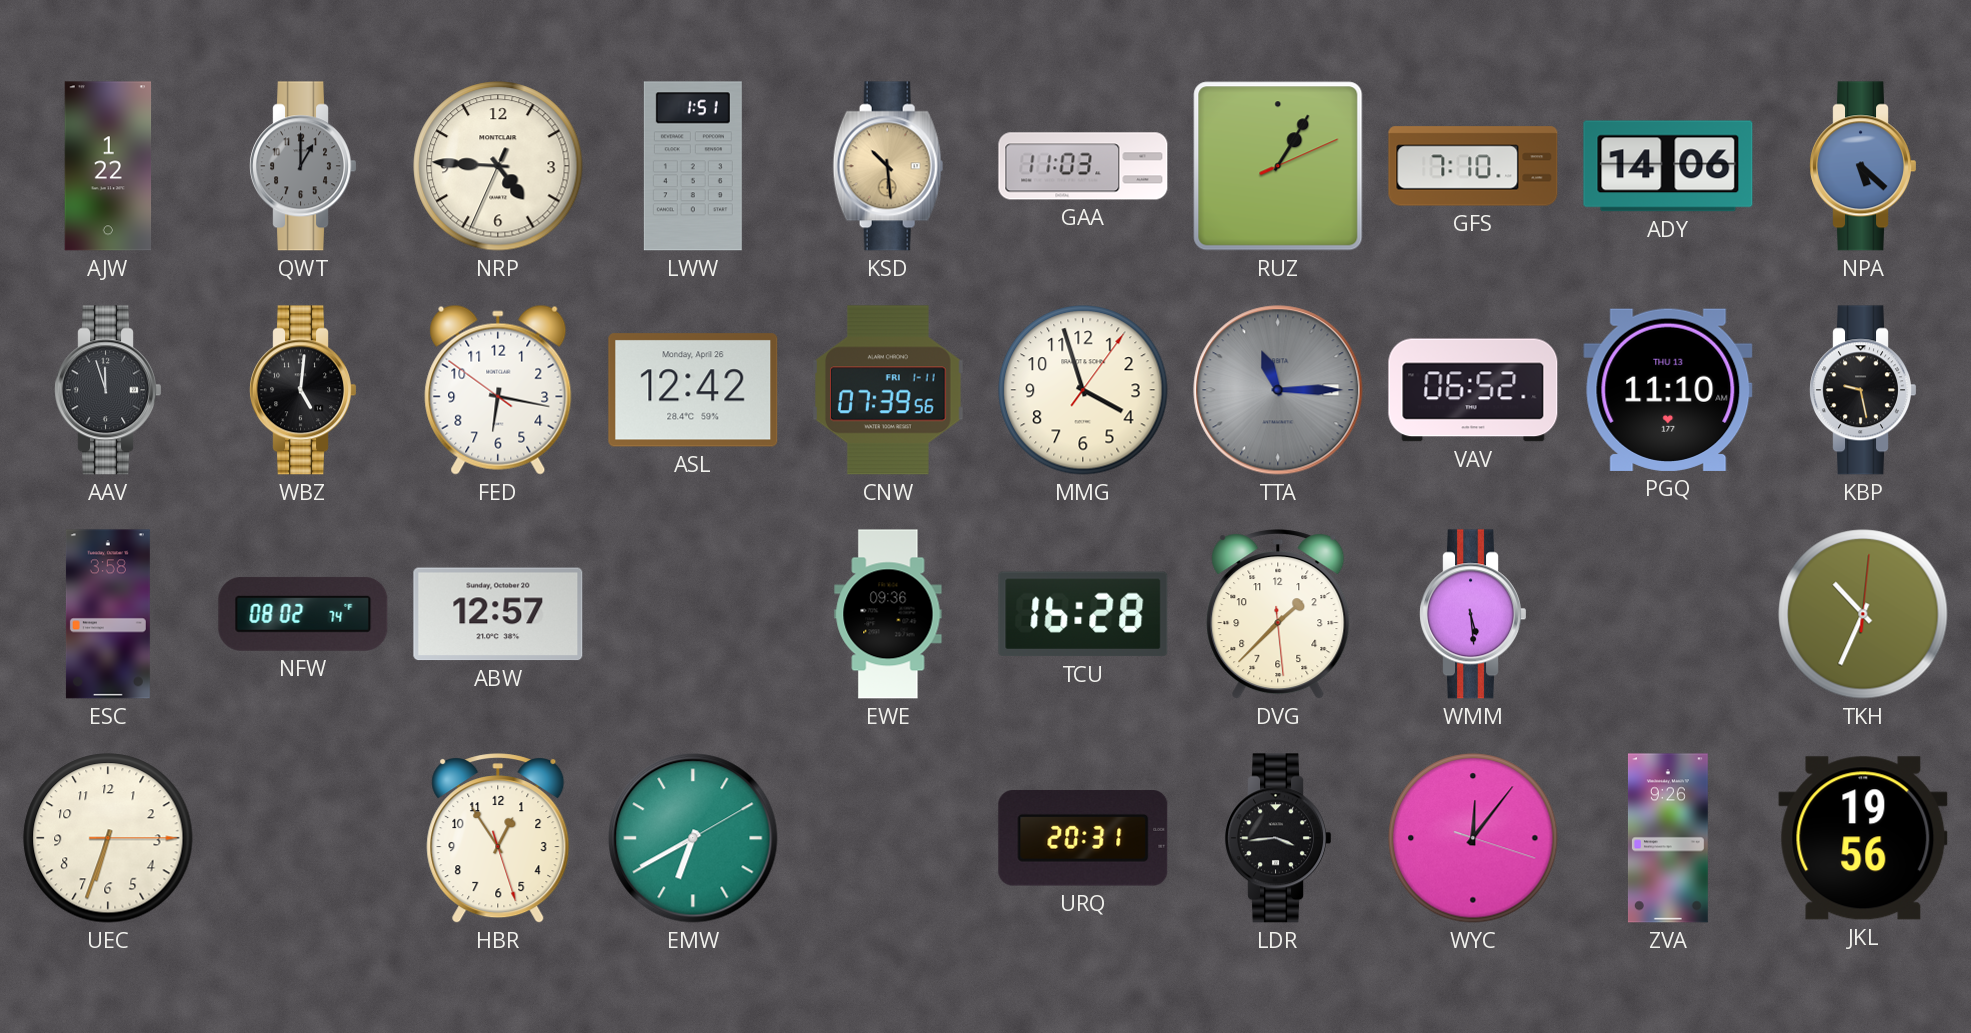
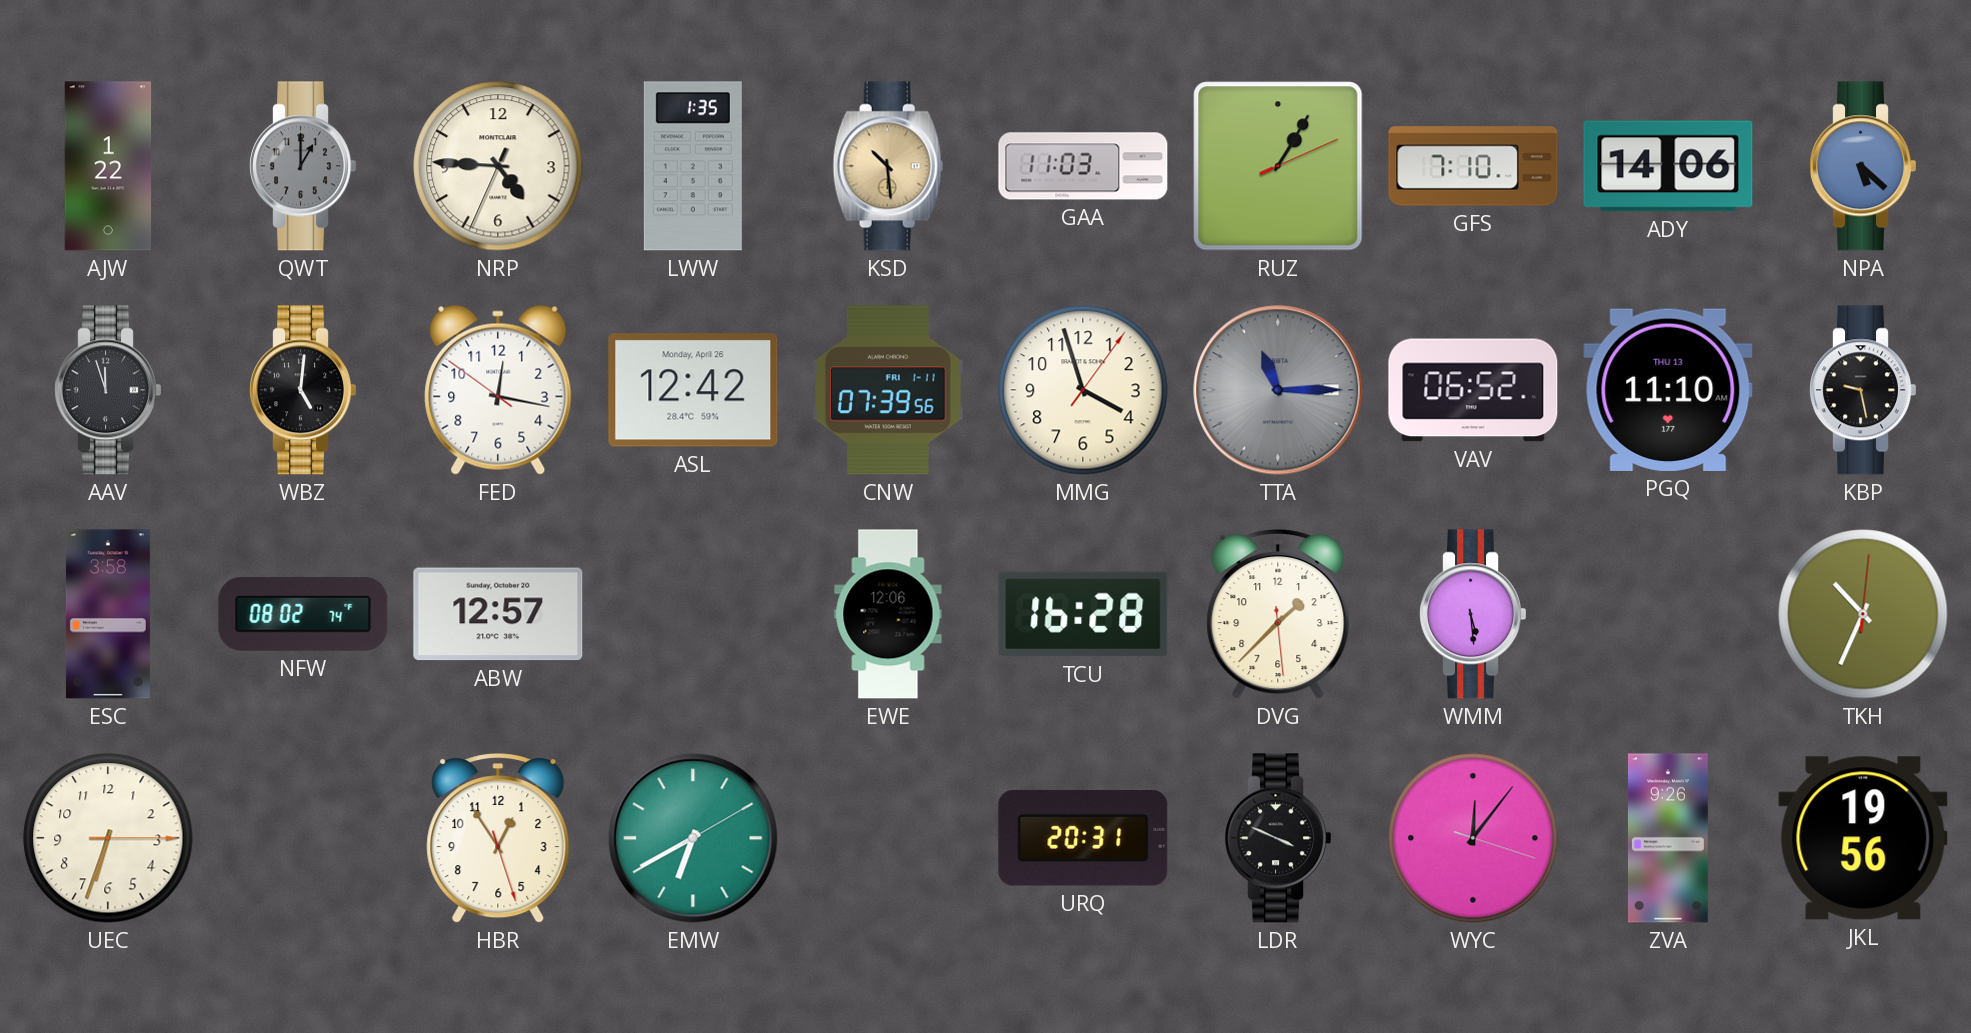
LWW: 1:51 -> 1:35 (693, 166)
FED: 6:16 -> 12:16 (498, 390)
EWE: 09:36 -> 12:06 (888, 614)
LDR: 3:44 -> 3:49 (1277, 838)
